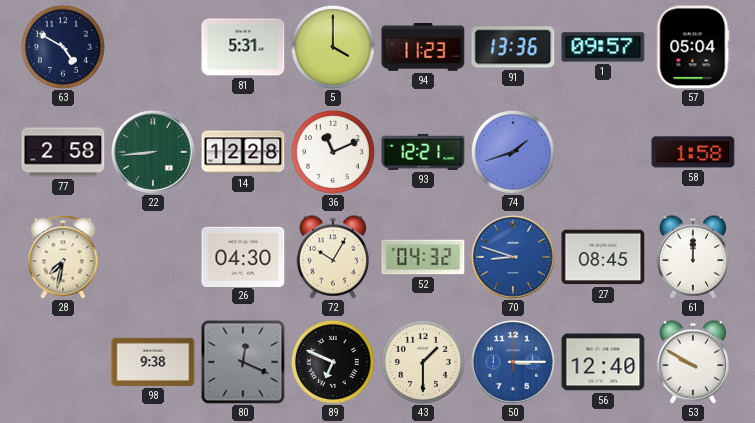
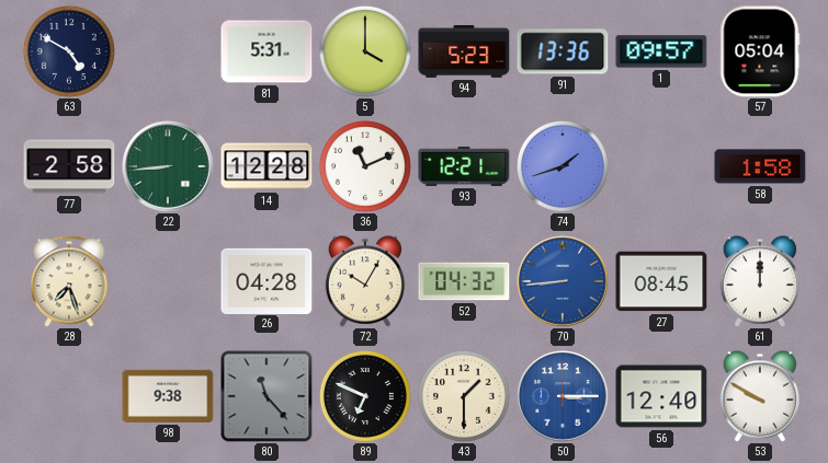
94: 11:23 -> 5:23 (464, 53)
28: 7:32 -> 7:27 (69, 281)
26: 04:30 -> 04:28 (266, 280)
70: 8:48 -> 8:44 (564, 282)
80: 12:19 -> 11:23 (266, 396)
